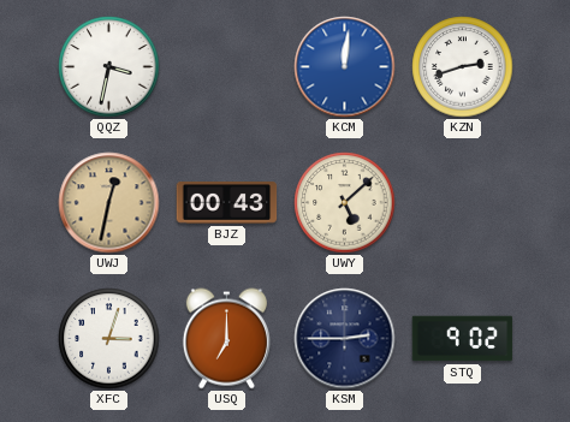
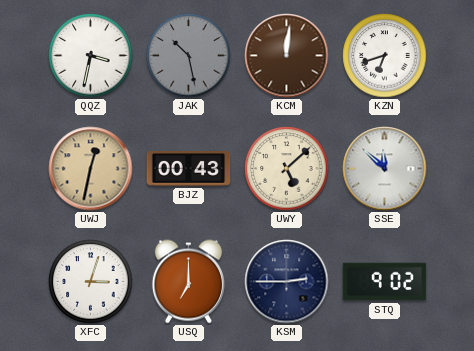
JAK: none -> 10:28 (189, 56)
KCM dial: blue -> brown (287, 56)
KZN: 2:42 -> 6:42 (385, 56)
SSE: none -> 11:52 (385, 169)
